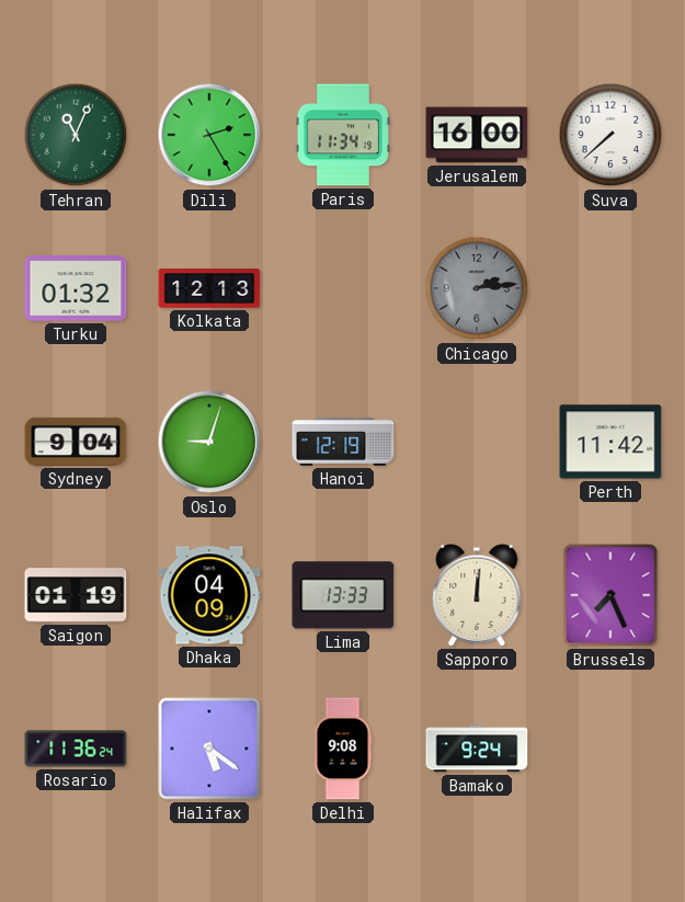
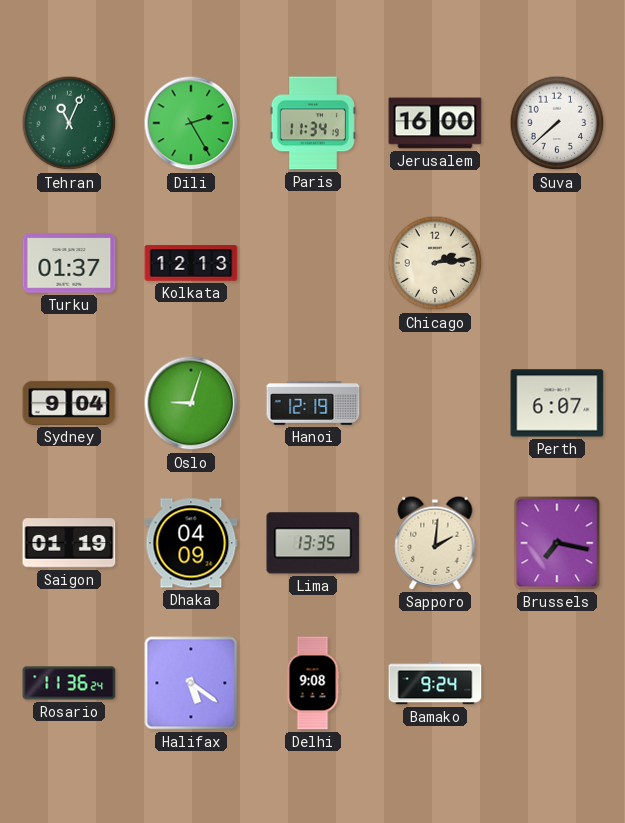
Turku: 01:32 -> 01:37 (69, 263)
Chicago dial: grey -> cream (435, 263)
Perth: 11:42 -> 6:07 (557, 403)
Lima: 13:33 -> 13:35 (313, 543)
Sapporo: 12:01 -> 2:01 (435, 543)
Brussels: 7:26 -> 7:17 (557, 543)
